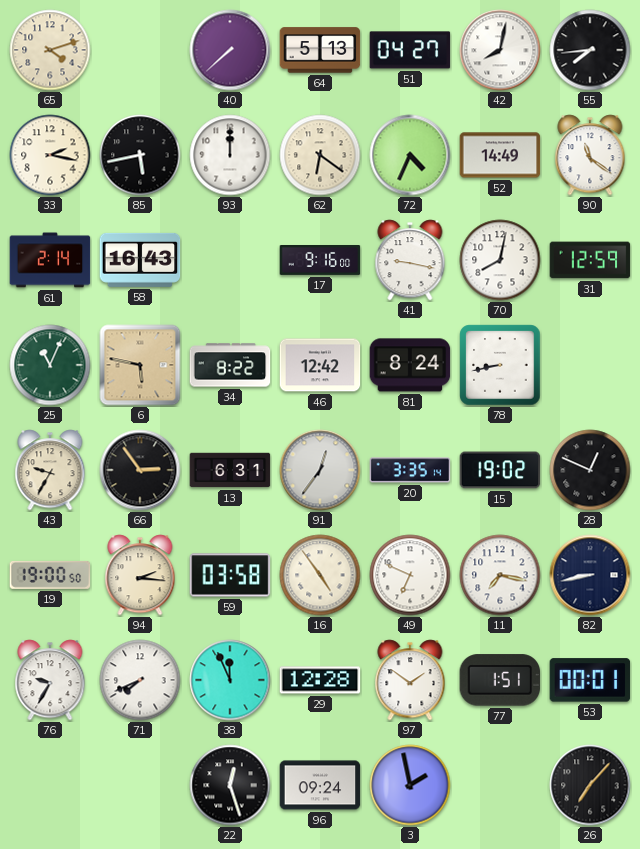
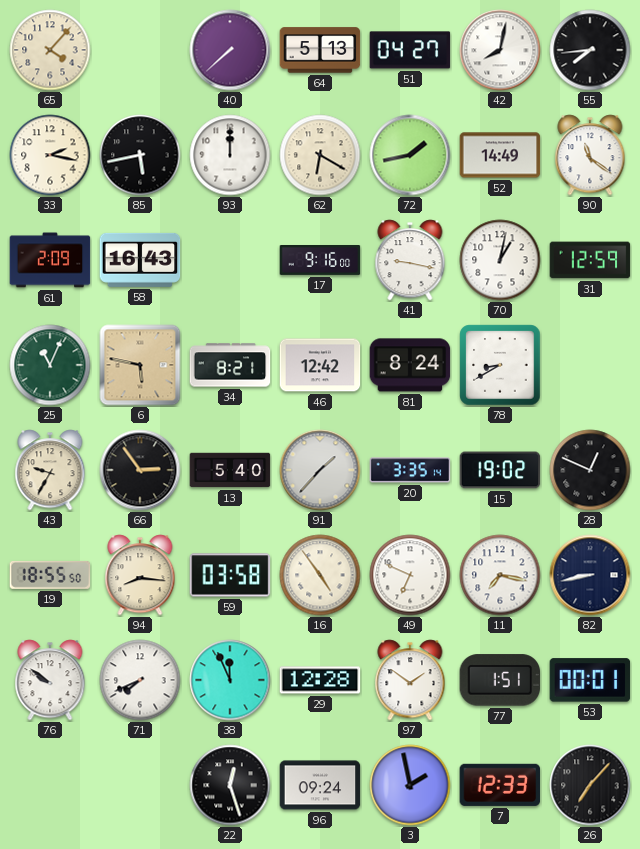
65: 4:12 -> 4:07 (50, 50)
62: 6:21 -> 6:20 (320, 155)
72: 4:34 -> 1:43 (410, 155)
61: 2:14 -> 2:09 (50, 260)
70: 8:02 -> 1:02 (500, 260)
34: 8:22 -> 8:21 (230, 365)
78: 8:43 -> 8:40 (500, 365)
13: 6:31 -> 5:40 (230, 470)
91: 12:36 -> 1:37 (320, 470)
19: 19:00 -> 18:55 (50, 575)
94: 2:16 -> 8:16 (140, 575)
76: 9:35 -> 9:51 (50, 680)
7: none -> 12:33 (500, 785)
